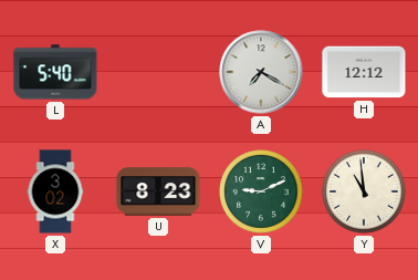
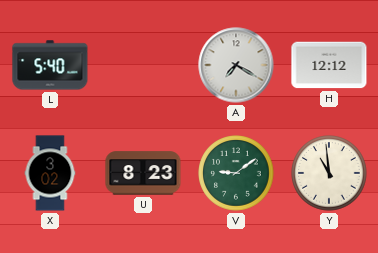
V: 9:11 -> 9:09 (236, 173)
